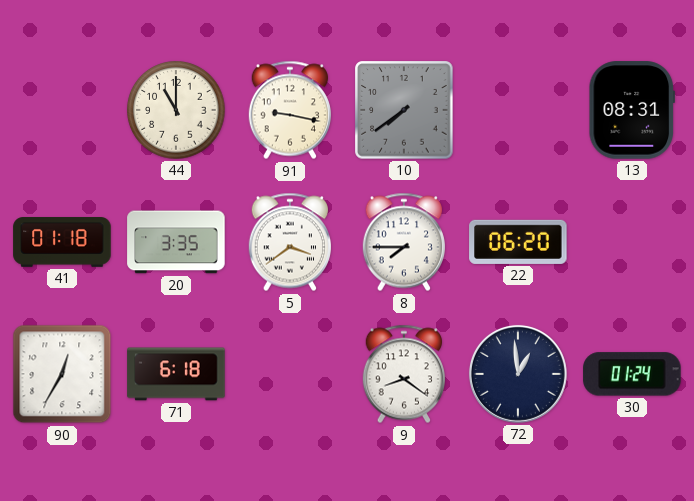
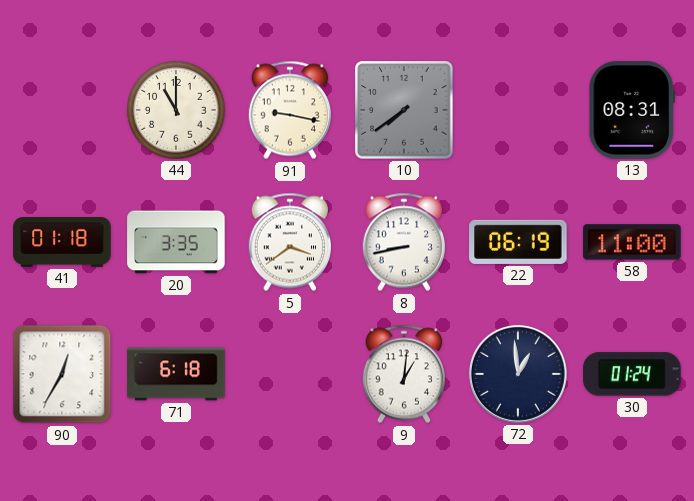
8: 7:45 -> 8:43 (404, 242)
22: 06:20 -> 06:19 (518, 242)
58: none -> 11:00 (632, 242)
9: 8:21 -> 1:01 (404, 374)
